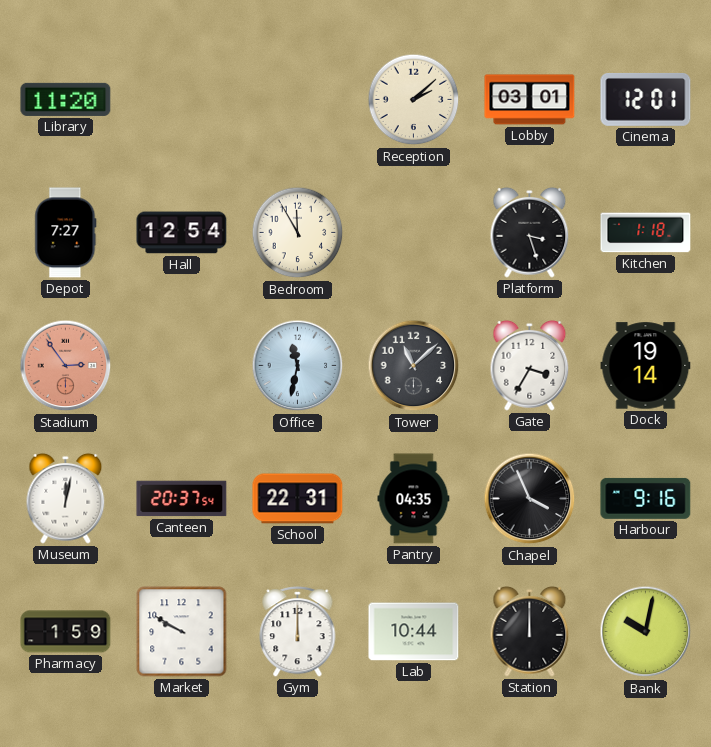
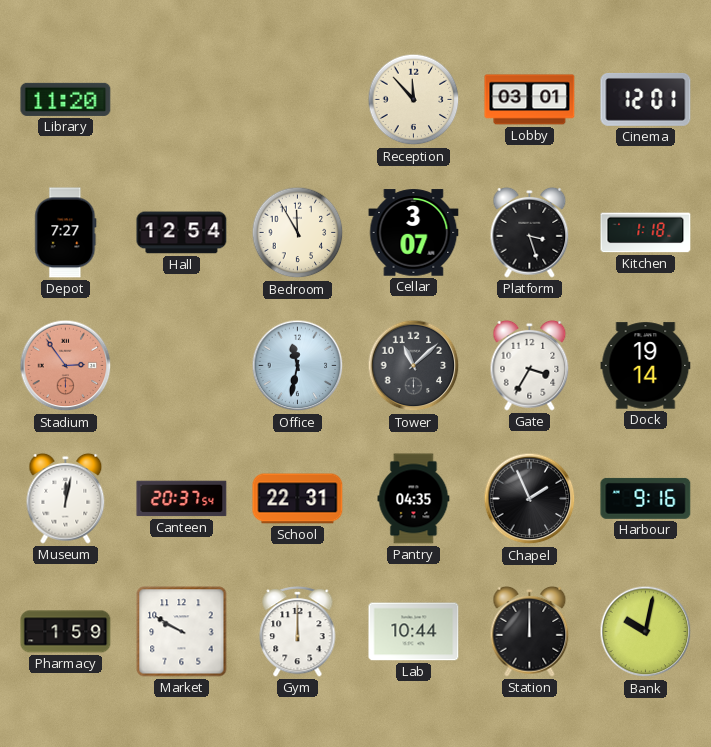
Reception: 2:08 -> 11:53 (414, 100)
Cellar: none -> 3:07 (414, 233)
Chapel: 3:56 -> 1:56 (530, 499)
